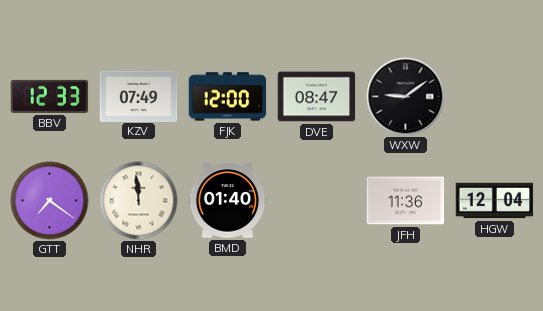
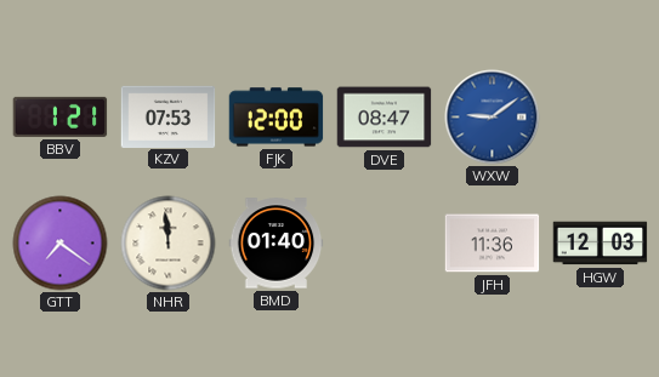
BBV: 12:33 -> 1:21 (61, 116)
KZV: 07:49 -> 07:53 (169, 116)
WXW dial: black -> blue (493, 118)
HGW: 12:04 -> 12:03 (601, 244)
